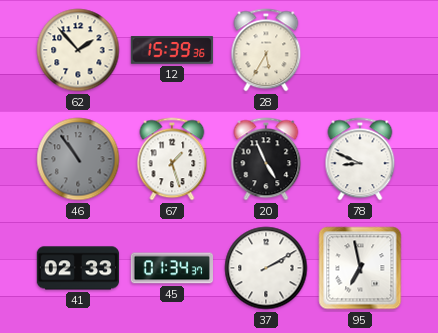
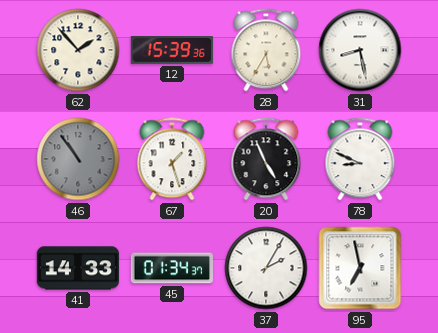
31: none -> 8:28 (360, 50)
41: 02:33 -> 14:33 (78, 268)
37: 2:10 -> 2:05 (266, 268)
